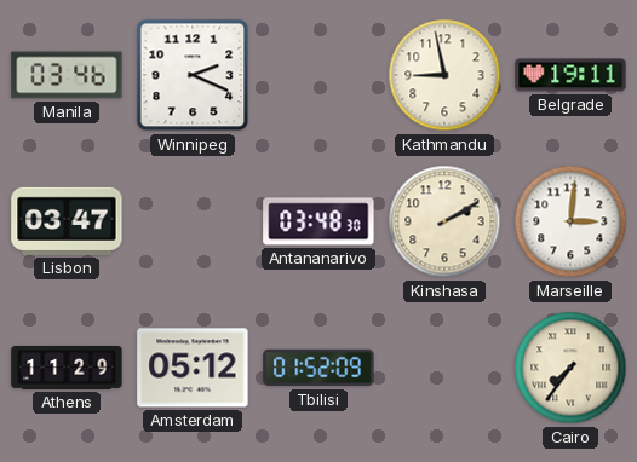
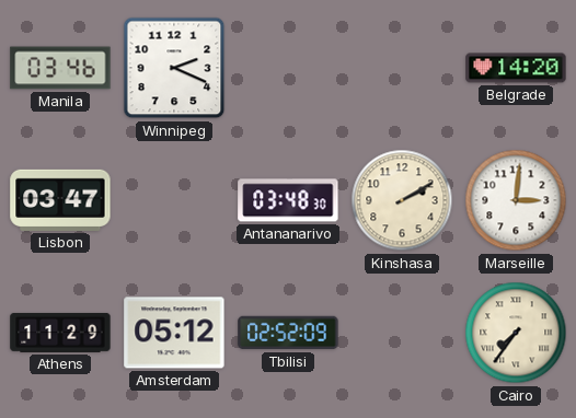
Kathmandu: 8:58 -> none (444, 75)
Belgrade: 19:11 -> 14:20 (516, 68)
Tbilisi: 01:52 -> 02:52 (288, 333)
